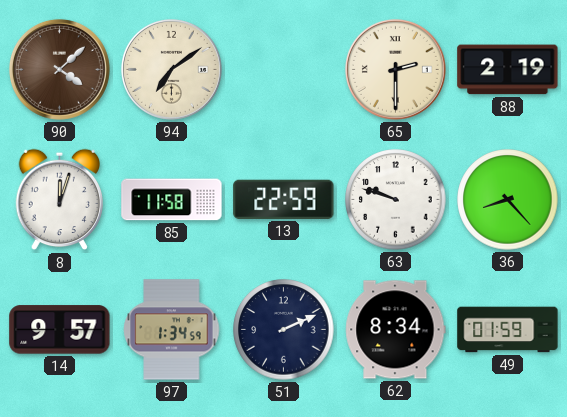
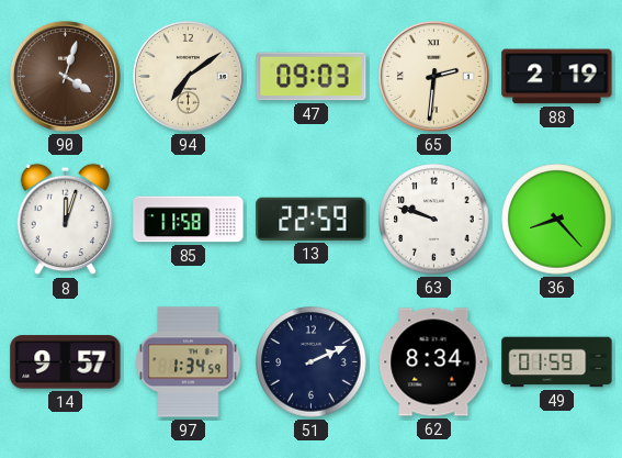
90: 4:08 -> 4:03 (65, 76)
47: none -> 09:03 (312, 77)
65: 2:30 -> 2:31 (433, 76)
